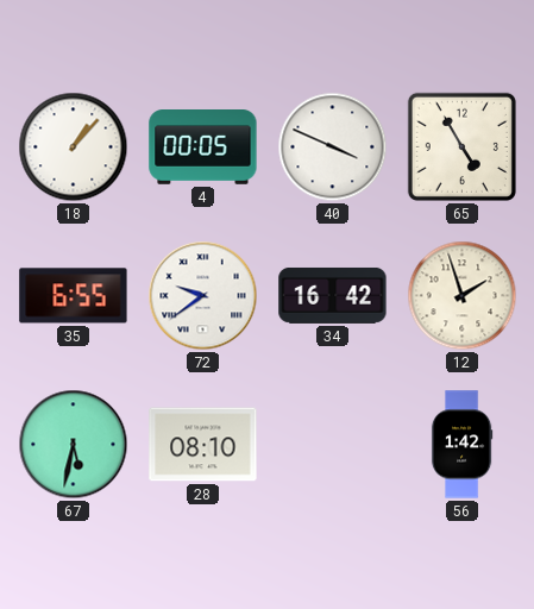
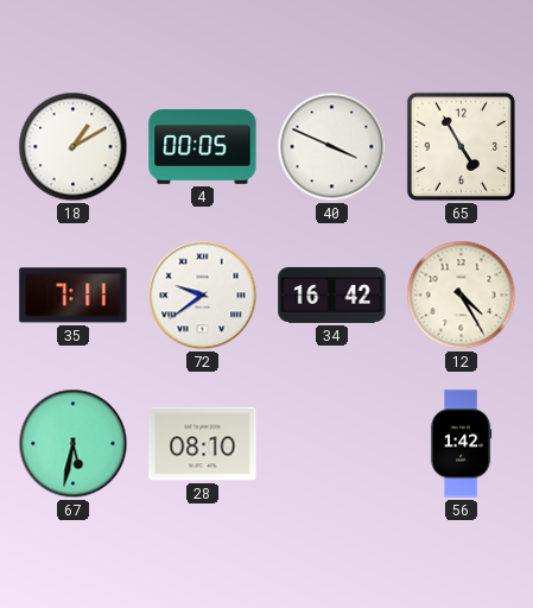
18: 1:07 -> 1:10 (74, 147)
35: 6:55 -> 7:11 (74, 296)
12: 1:57 -> 4:25 (462, 296)
